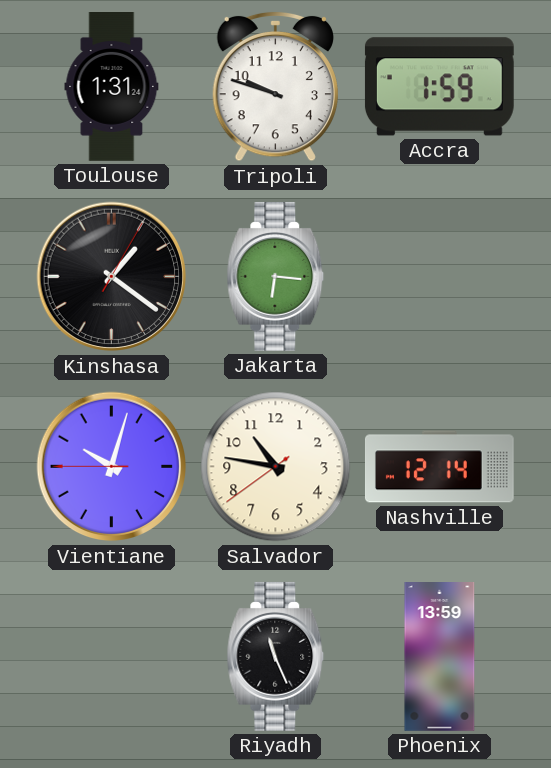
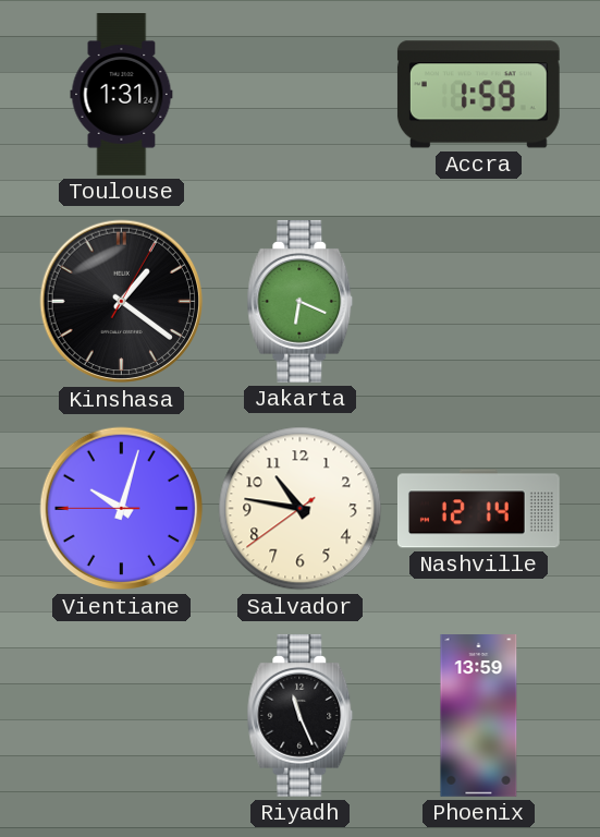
Tripoli: 9:48 -> none (275, 86)
Jakarta: 6:16 -> 6:19 (301, 301)
